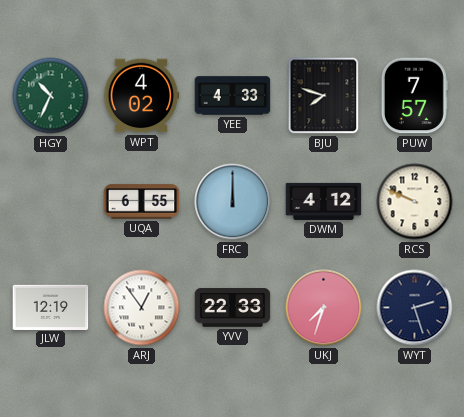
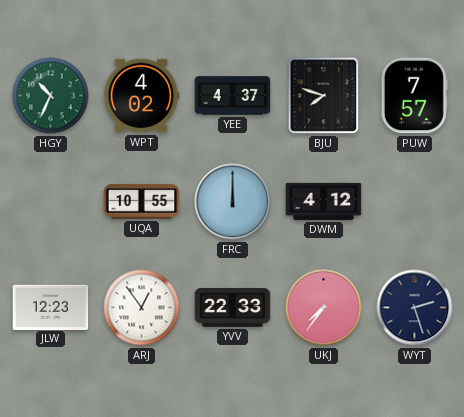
YEE: 4:33 -> 4:37 (233, 96)
UQA: 6:55 -> 10:55 (142, 202)
RCS: 9:49 -> none (415, 202)
JLW: 12:19 -> 12:23 (51, 307)
UKJ: 7:33 -> 7:36 (324, 308)
